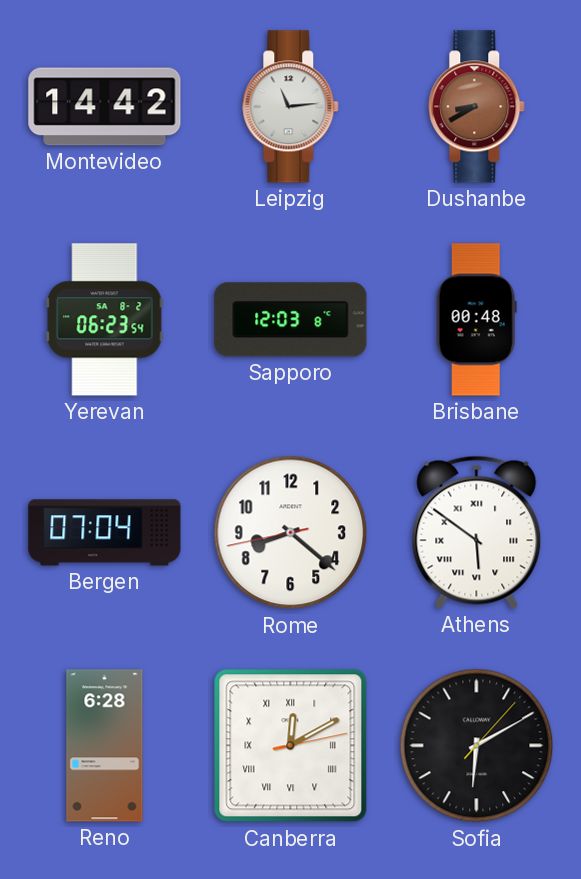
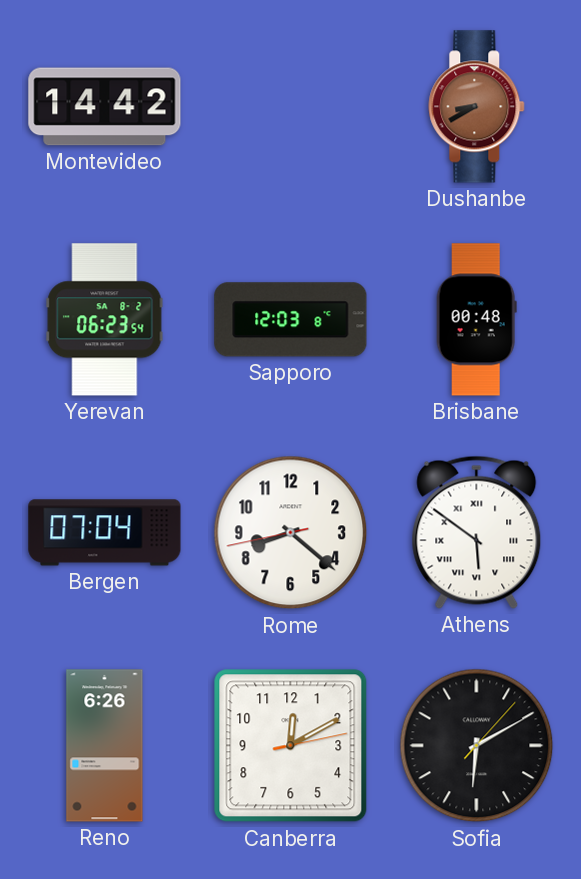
Leipzig: 11:14 -> none (291, 107)
Reno: 6:28 -> 6:26 (105, 746)
Canberra numerals: Roman -> Arabic (291, 746)
